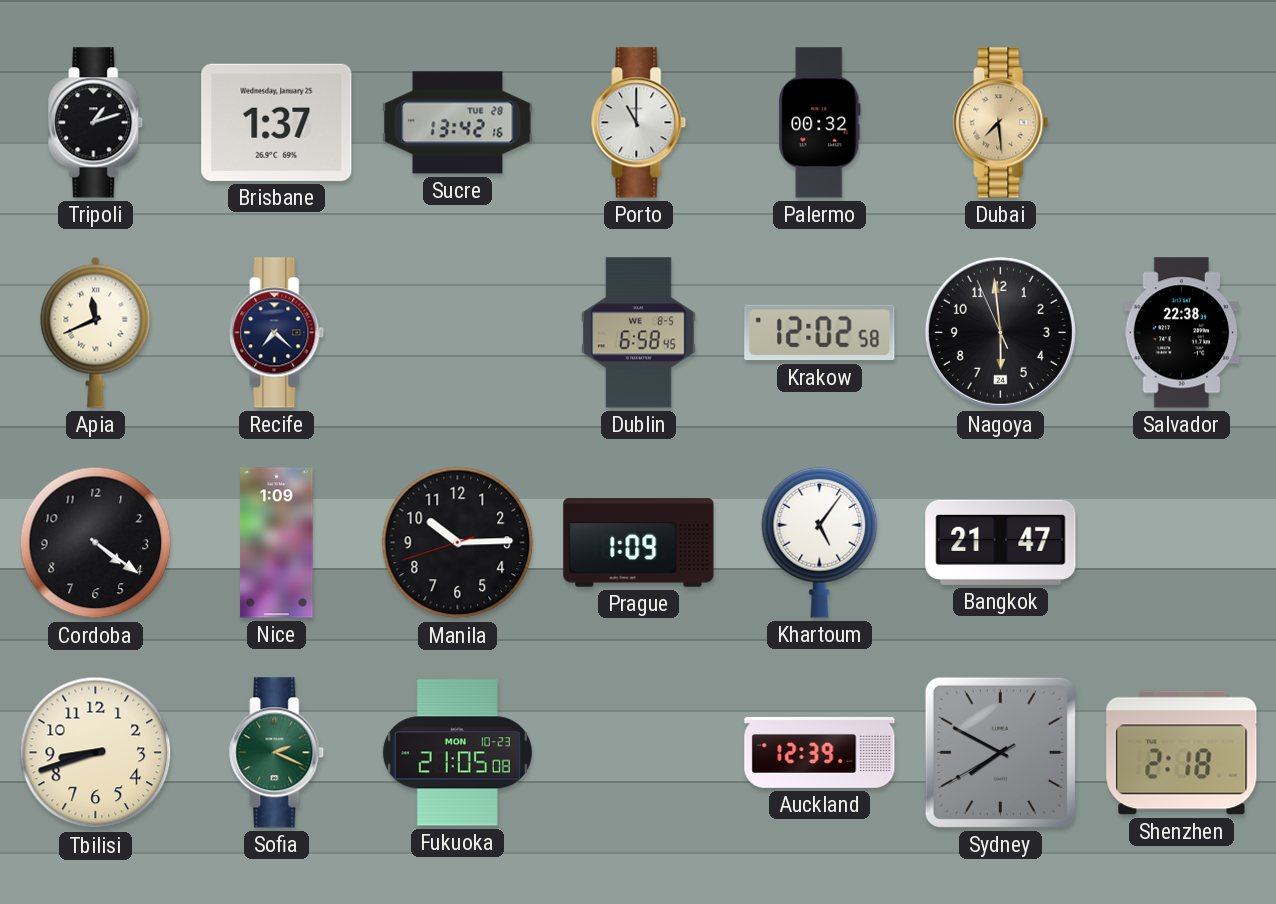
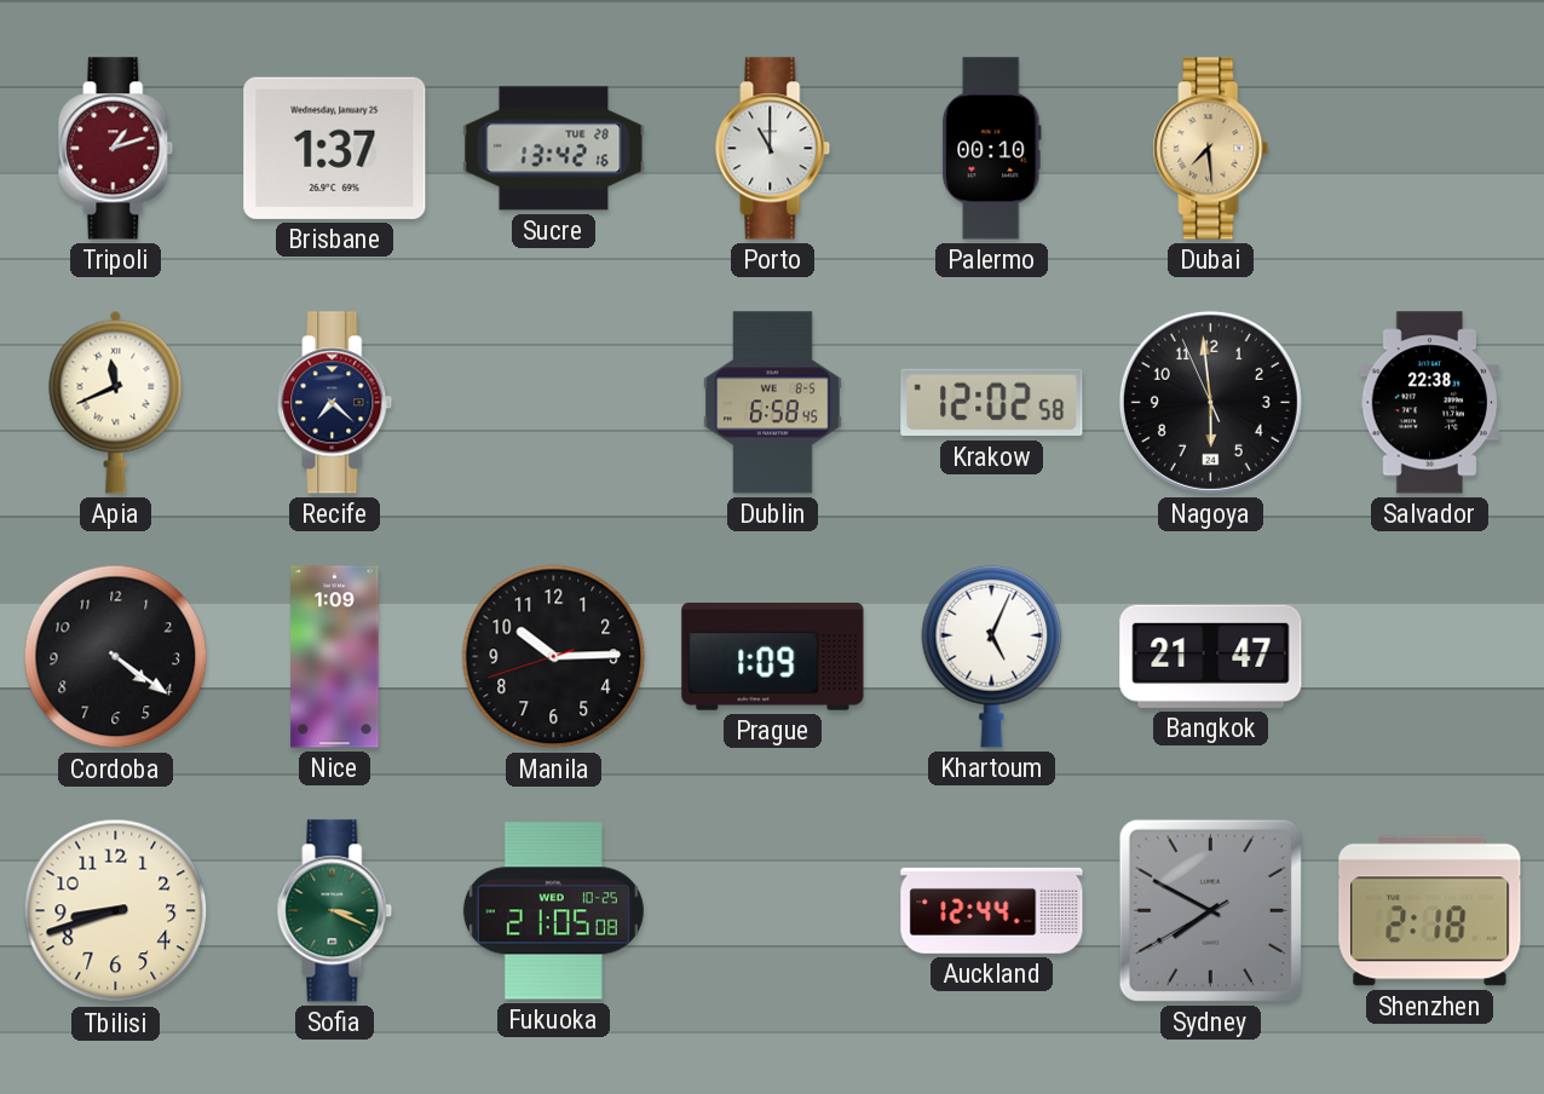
Tripoli dial: black -> burgundy (116, 149)
Palermo: 00:32 -> 00:10 (992, 149)
Khartoum: 5:06 -> 5:04 (992, 656)
Sofia: 2:19 -> 3:19 (335, 911)
Fukuoka date: MON 10-23 -> WED 10-25 (553, 911)
Auckland: 12:39 -> 12:44 (992, 910)
